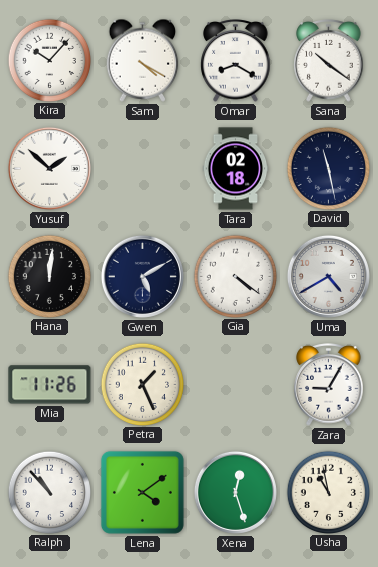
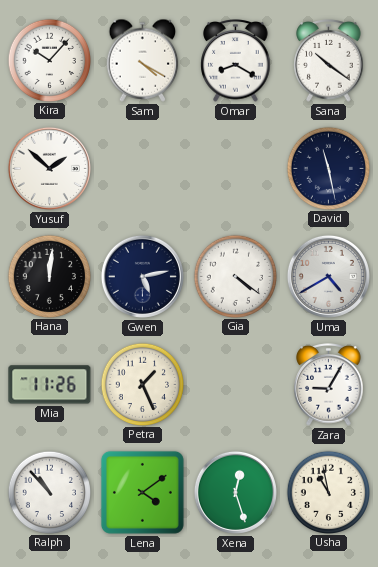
Tara: 02:18 -> none (236, 169)
Gwen: 5:10 -> 5:13 (142, 276)
